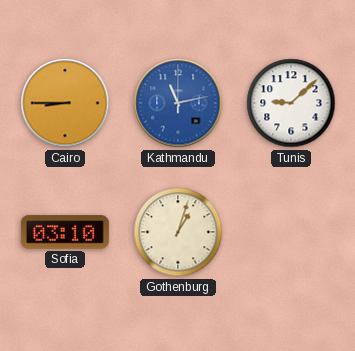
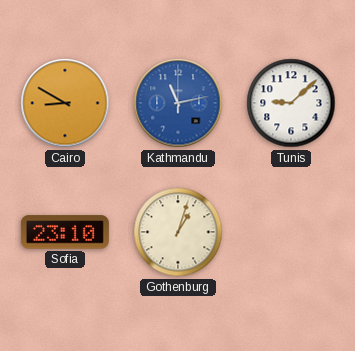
Cairo: 8:45 -> 8:50 (65, 103)
Sofia: 03:10 -> 23:10 (65, 232)
